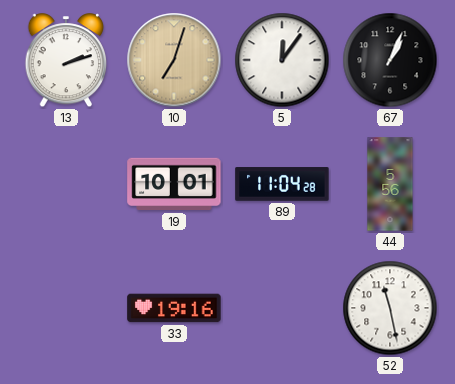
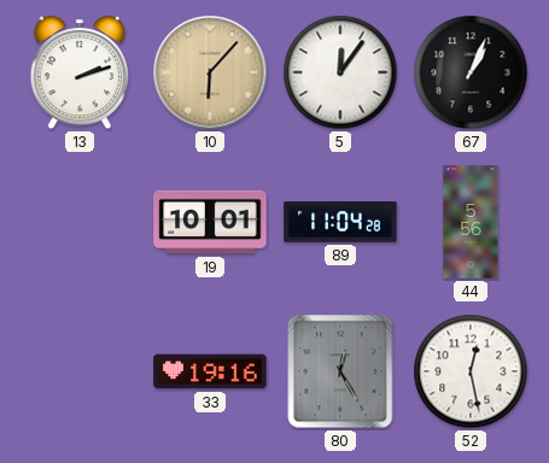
10: 7:03 -> 6:07 (210, 72)
80: none -> 12:25 (340, 371)
52: 11:28 -> 12:28 (471, 371)
